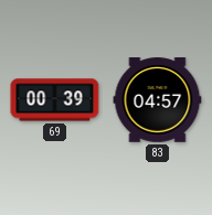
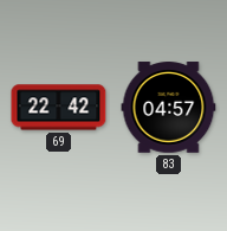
69: 00:39 -> 22:42 (59, 108)
